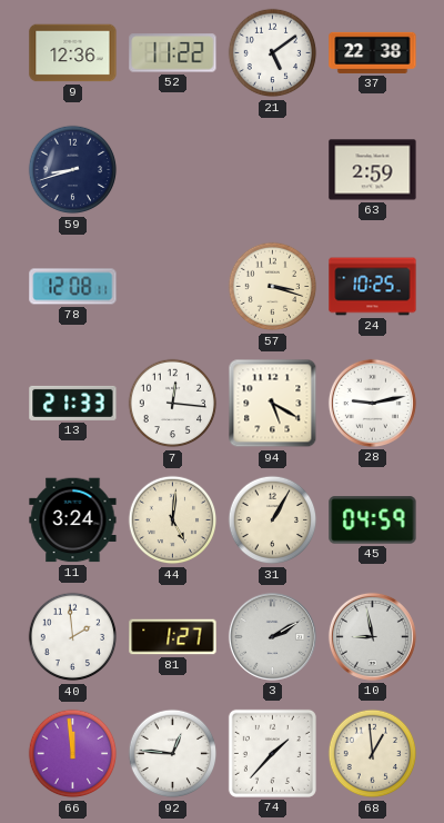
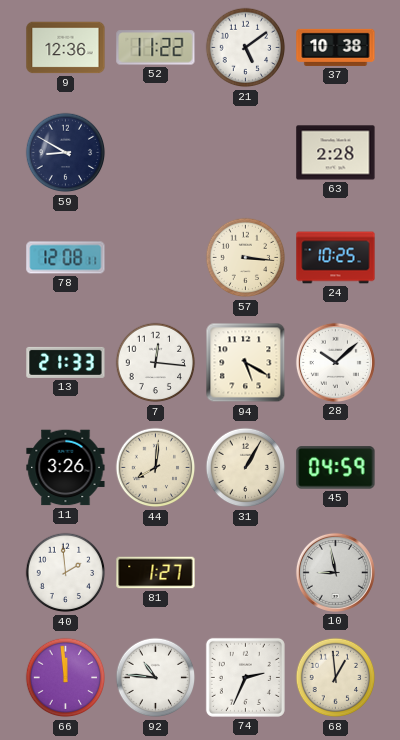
37: 22:38 -> 10:38 (336, 47)
59: 8:42 -> 8:50 (66, 153)
63: 2:59 -> 2:28 (336, 153)
57: 3:18 -> 3:16 (246, 258)
28: 9:13 -> 10:08 (335, 362)
11: 3:24 -> 3:26 (66, 468)
44: 5:01 -> 8:01 (156, 468)
3: 2:10 -> none (272, 636)
92: 12:46 -> 10:46 (156, 678)
74: 1:37 -> 2:34 (245, 677)
